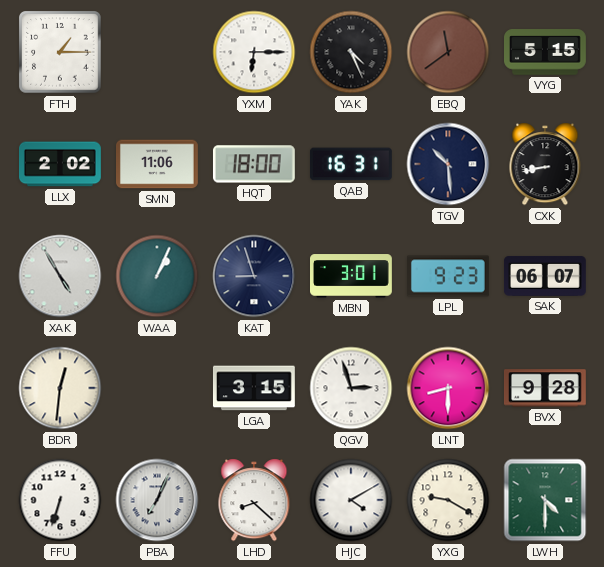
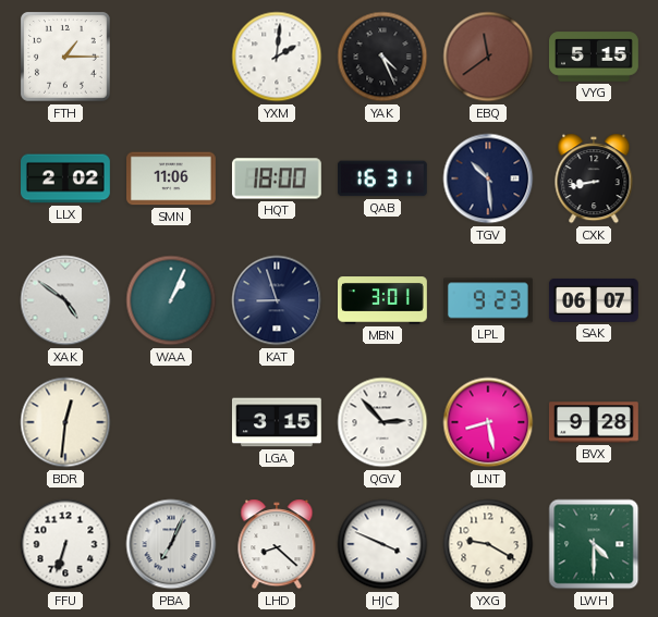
YXM: 6:15 -> 2:01 (277, 57)
XAK: 4:55 -> 4:51 (65, 300)
QGV: 2:57 -> 2:53 (382, 422)
LNT: 8:30 -> 8:28 (488, 422)
HJC: 4:10 -> 3:49 (382, 544)
